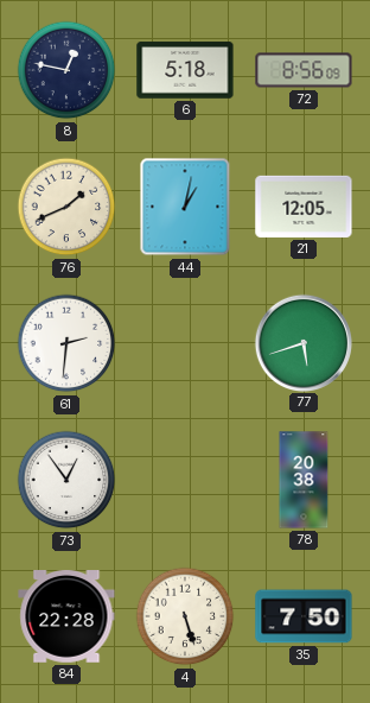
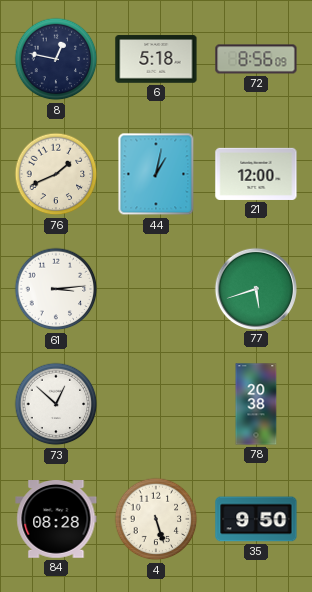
21: 12:05 -> 12:00 (256, 174)
61: 2:31 -> 3:14 (56, 289)
73: 12:54 -> 12:52 (56, 404)
84: 22:28 -> 08:28 (56, 520)
35: 7:50 -> 9:50 (256, 519)
